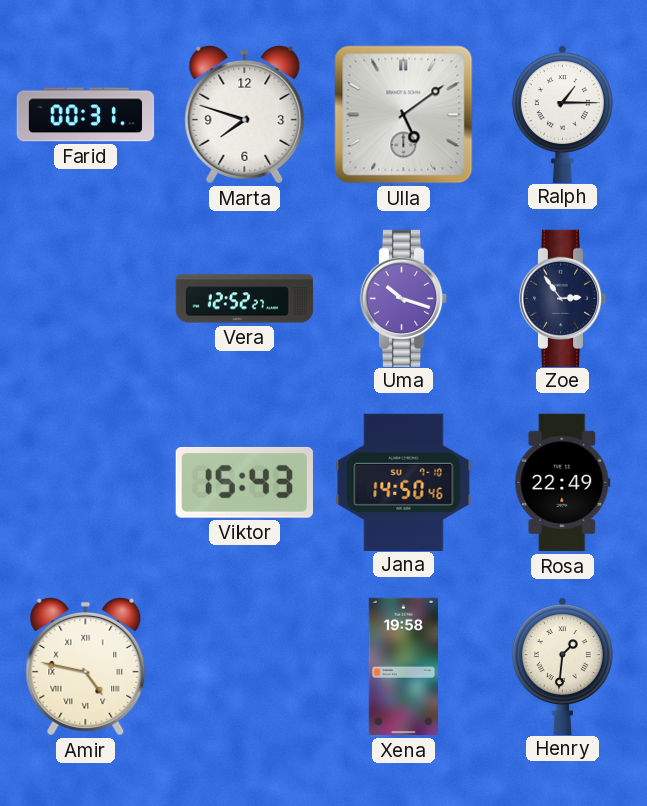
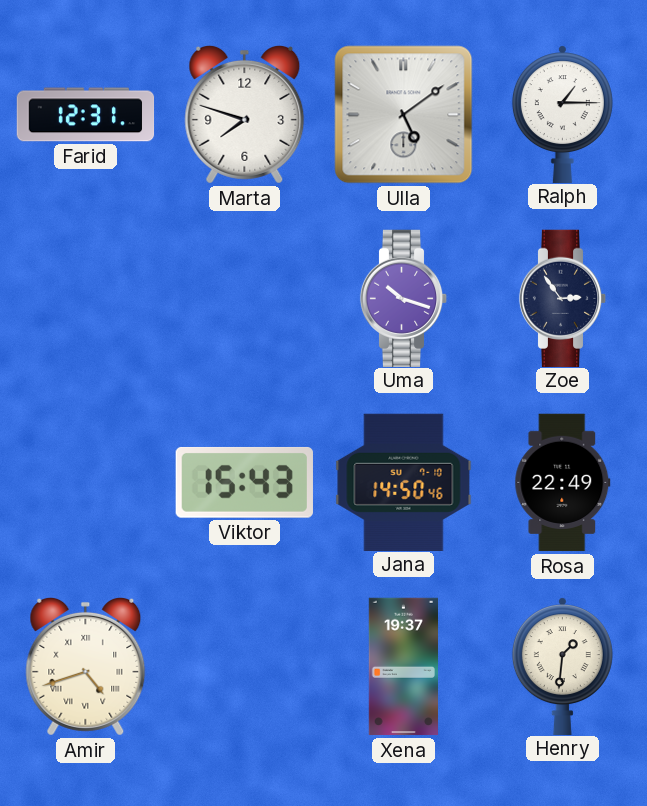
Farid: 00:31 -> 12:31 (86, 115)
Vera: 12:52 -> none (245, 299)
Amir: 4:47 -> 4:42 (86, 666)
Xena: 19:58 -> 19:37 (403, 667)
